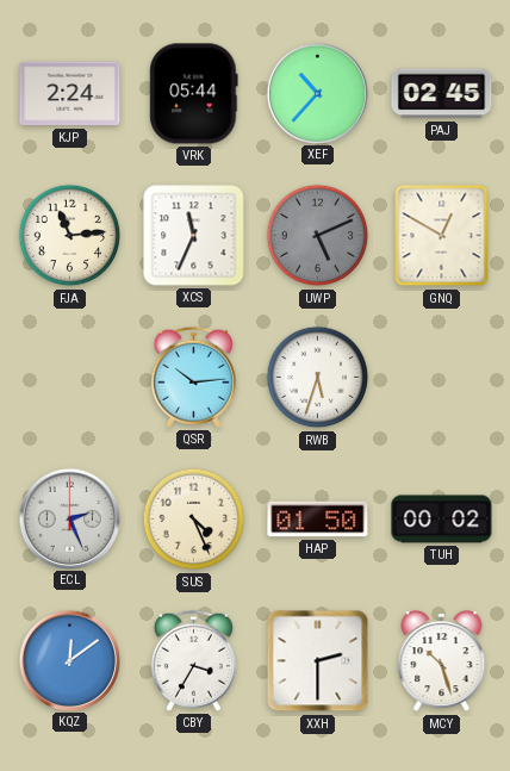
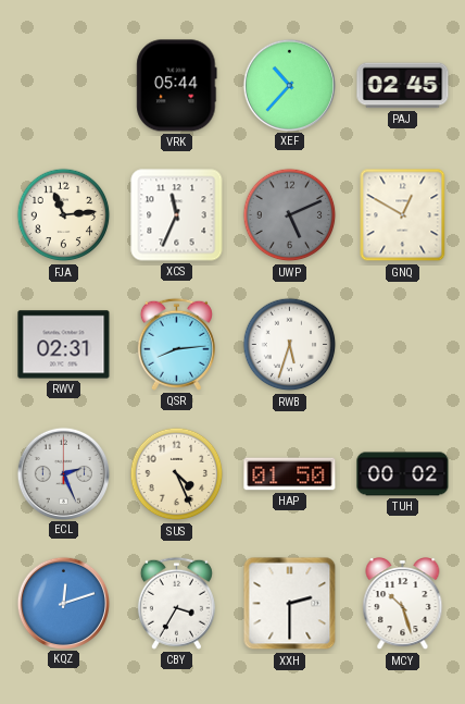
KJP: 2:24 -> none (70, 94)
RWV: none -> 02:31 (64, 345)
QSR: 10:14 -> 8:14 (176, 344)
KQZ: 12:09 -> 12:12 (63, 603)
